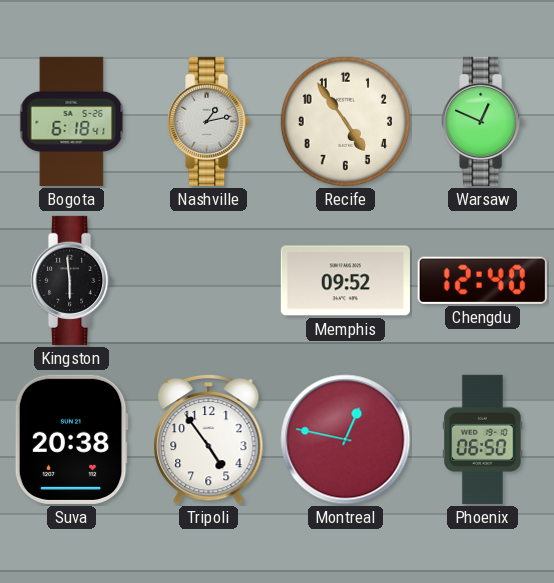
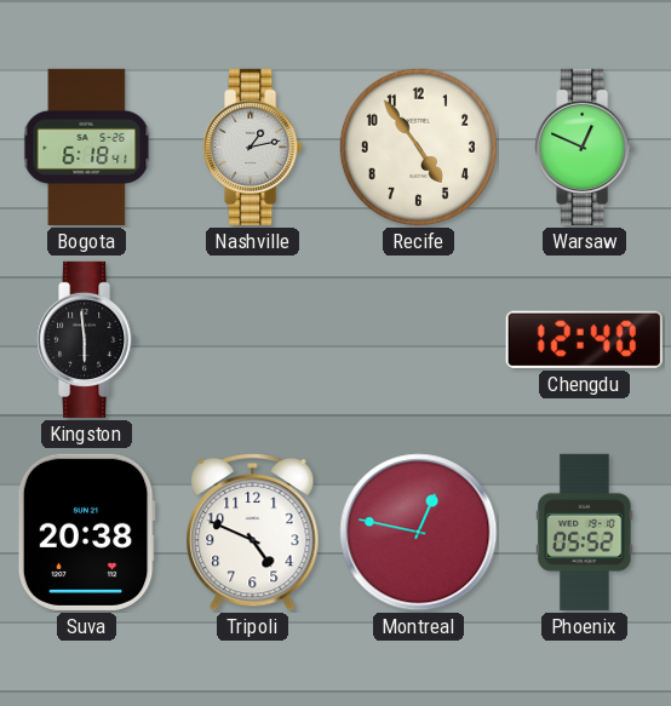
Memphis: 09:52 -> none (345, 281)
Tripoli: 4:54 -> 4:49 (253, 532)
Phoenix: 06:50 -> 05:52 (585, 532)
